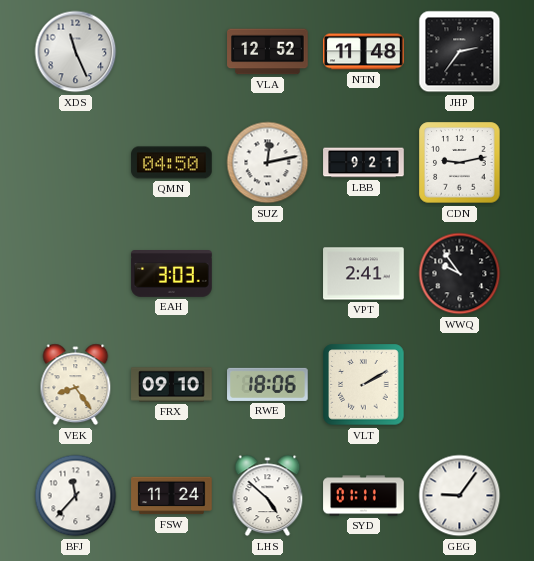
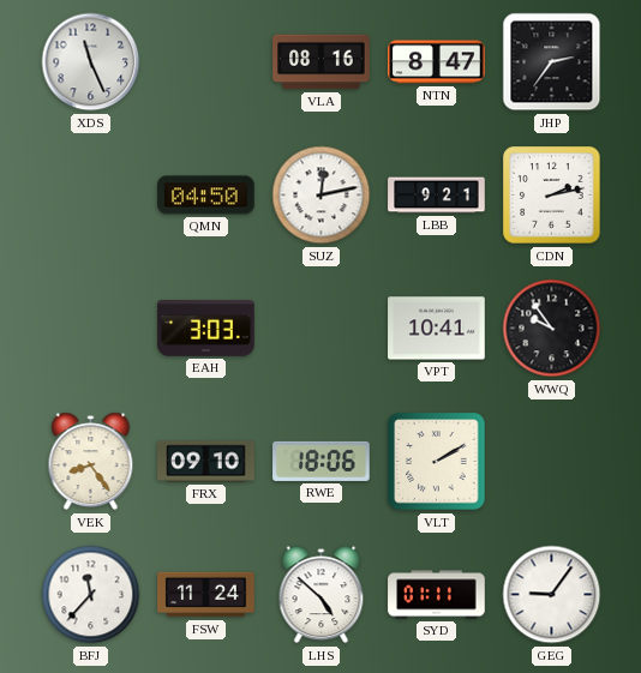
VLA: 12:52 -> 08:16 (322, 62)
NTN: 11:48 -> 8:47 (437, 62)
CDN: 9:13 -> 2:13 (552, 196)
VPT: 2:41 -> 10:41 (437, 329)
